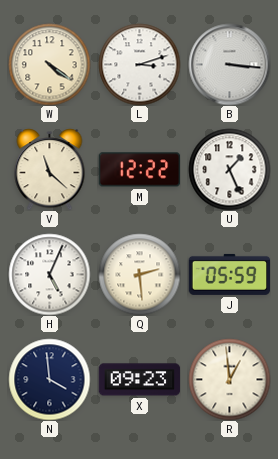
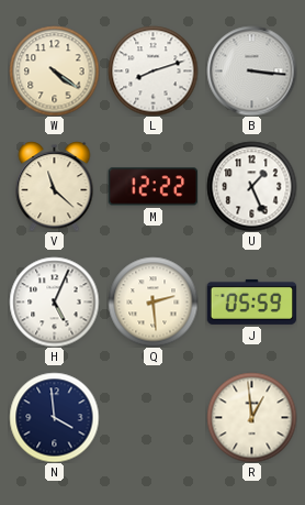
L: 3:12 -> 8:12 (152, 70)
X: 09:23 -> none (139, 380)
